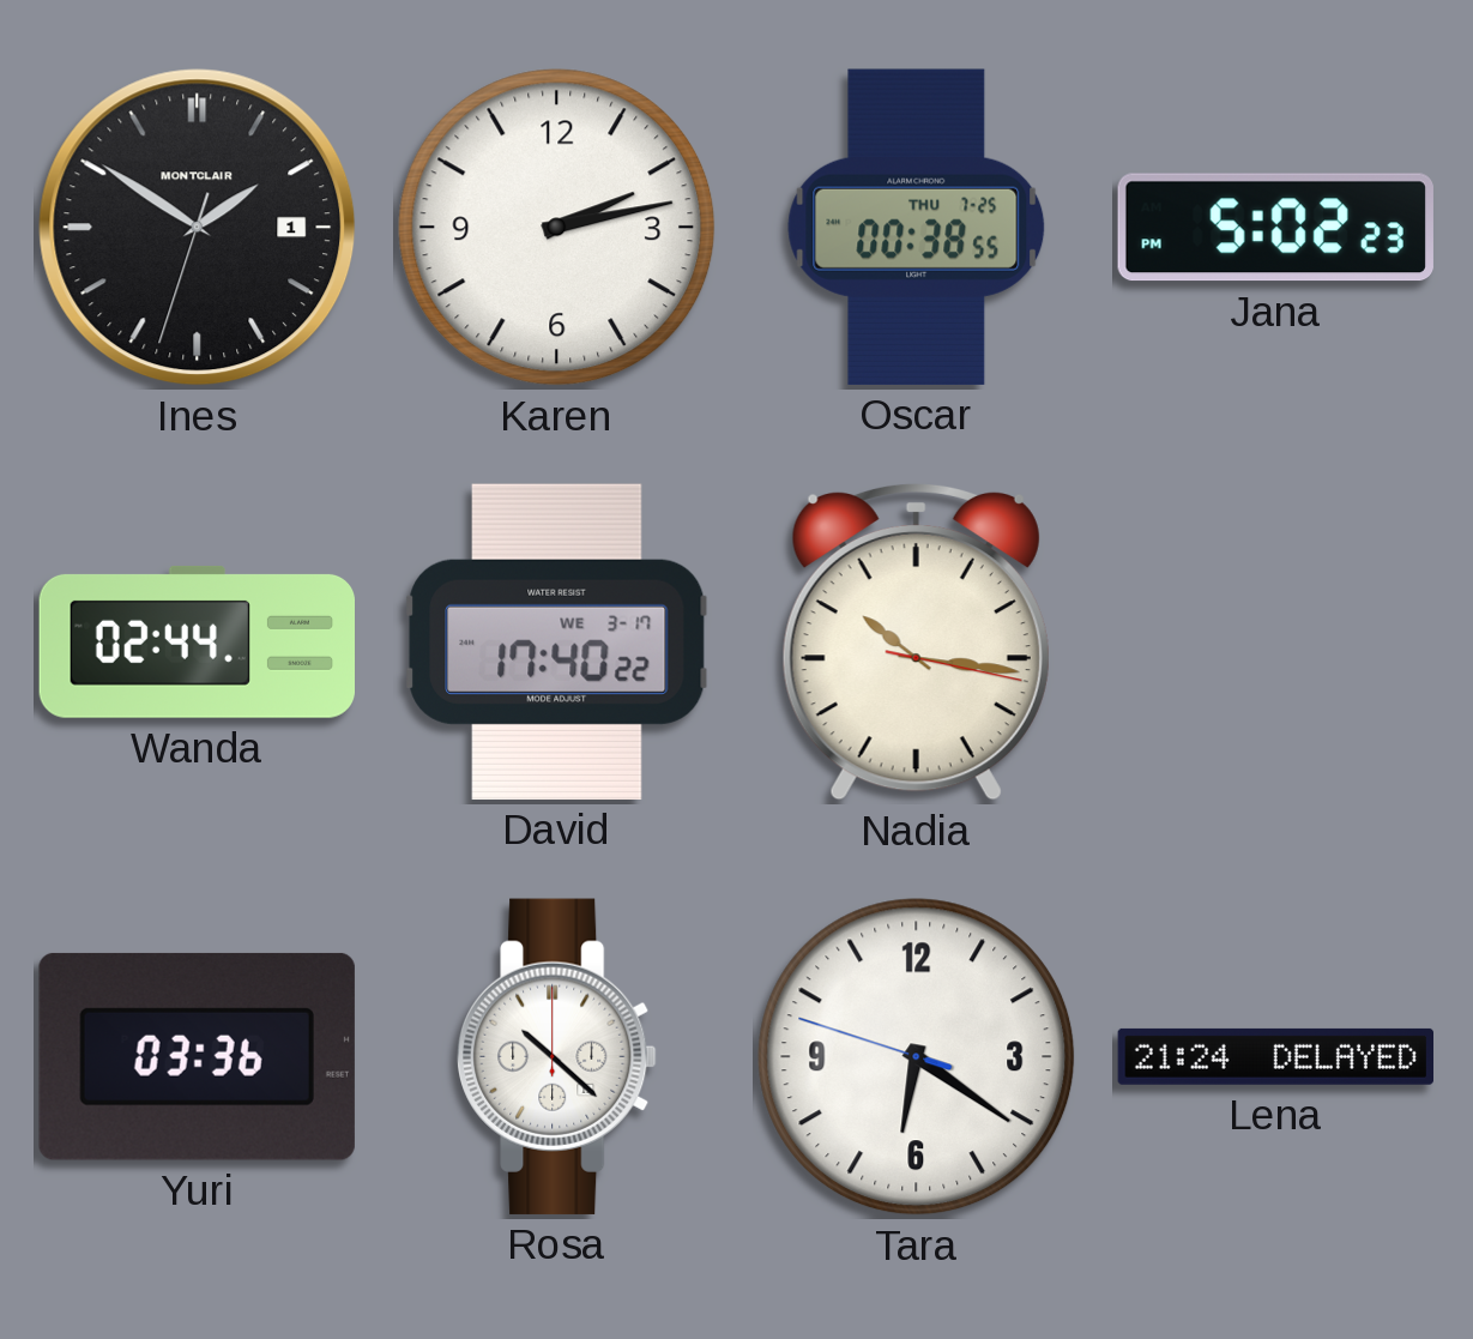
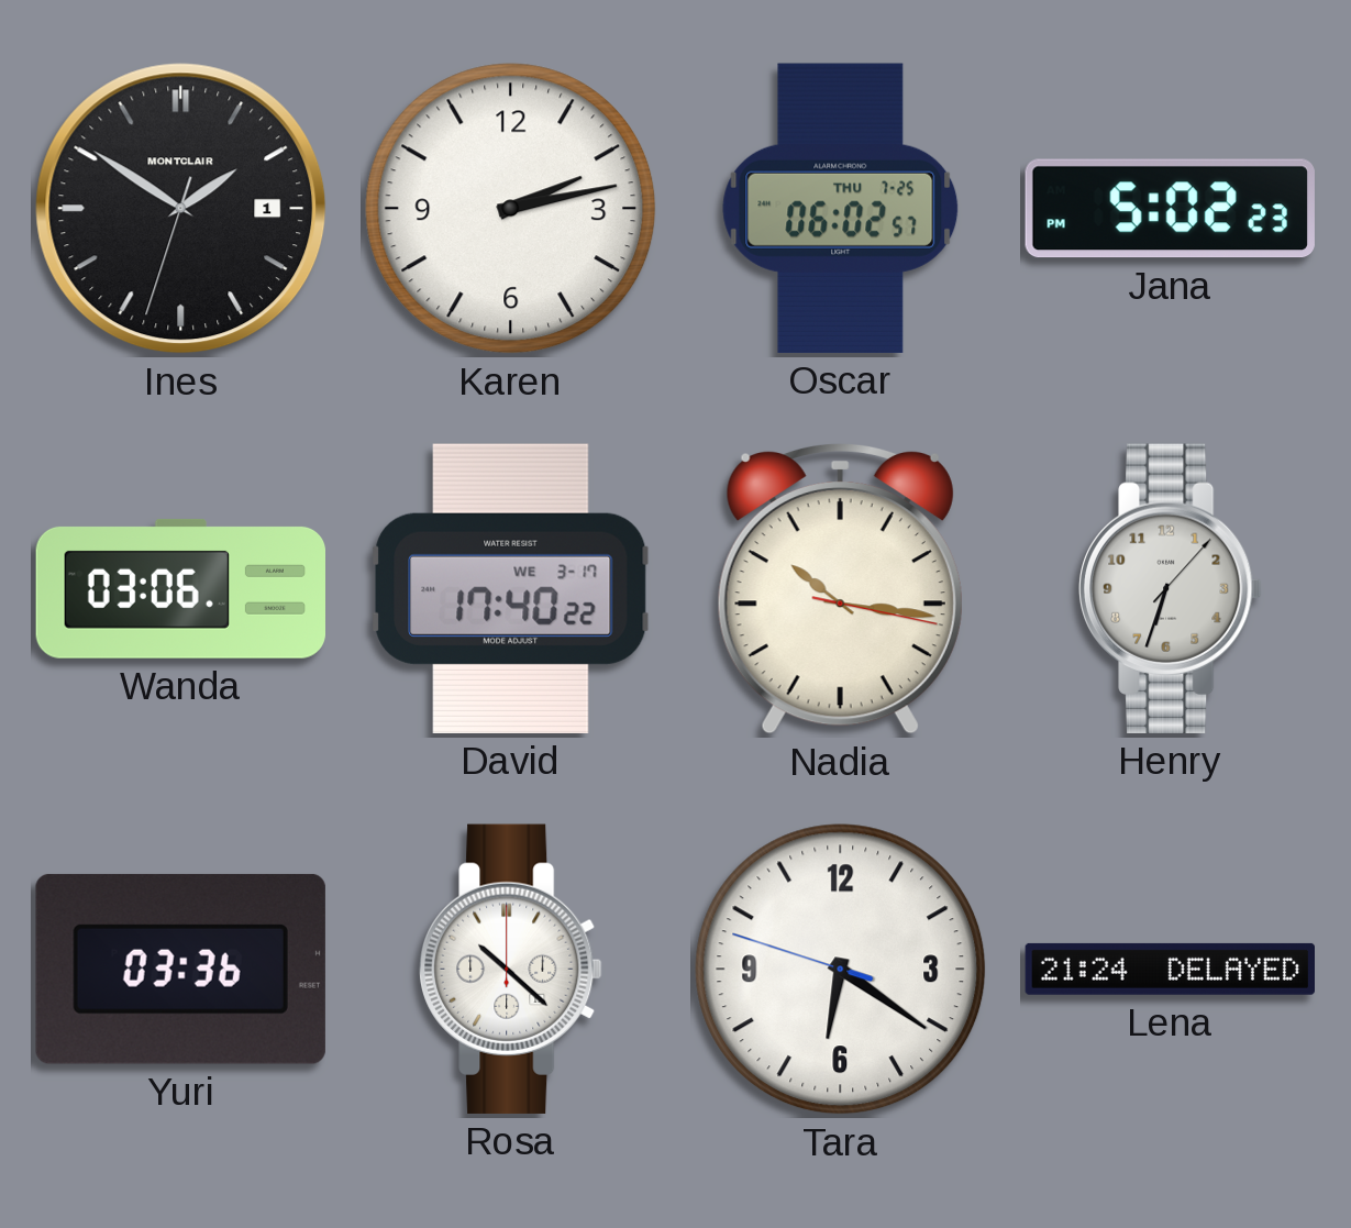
Oscar: 00:38 -> 06:02 (841, 208)
Wanda: 02:44 -> 03:06 (180, 588)
Henry: none -> 6:33 (1171, 588)
